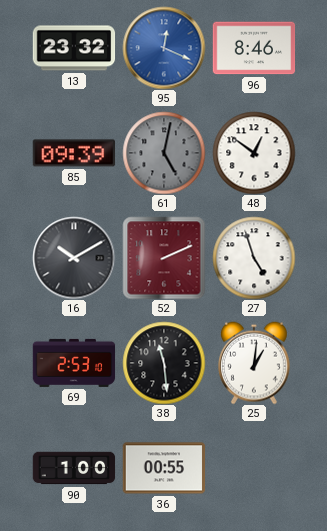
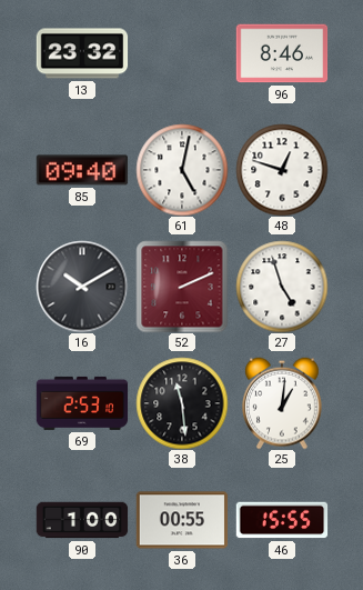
95: 12:19 -> none (164, 48)
85: 09:39 -> 09:40 (82, 170)
61 dial: grey -> white (182, 170)
48: 12:51 -> 12:48 (282, 170)
46: none -> 15:55 (282, 520)
